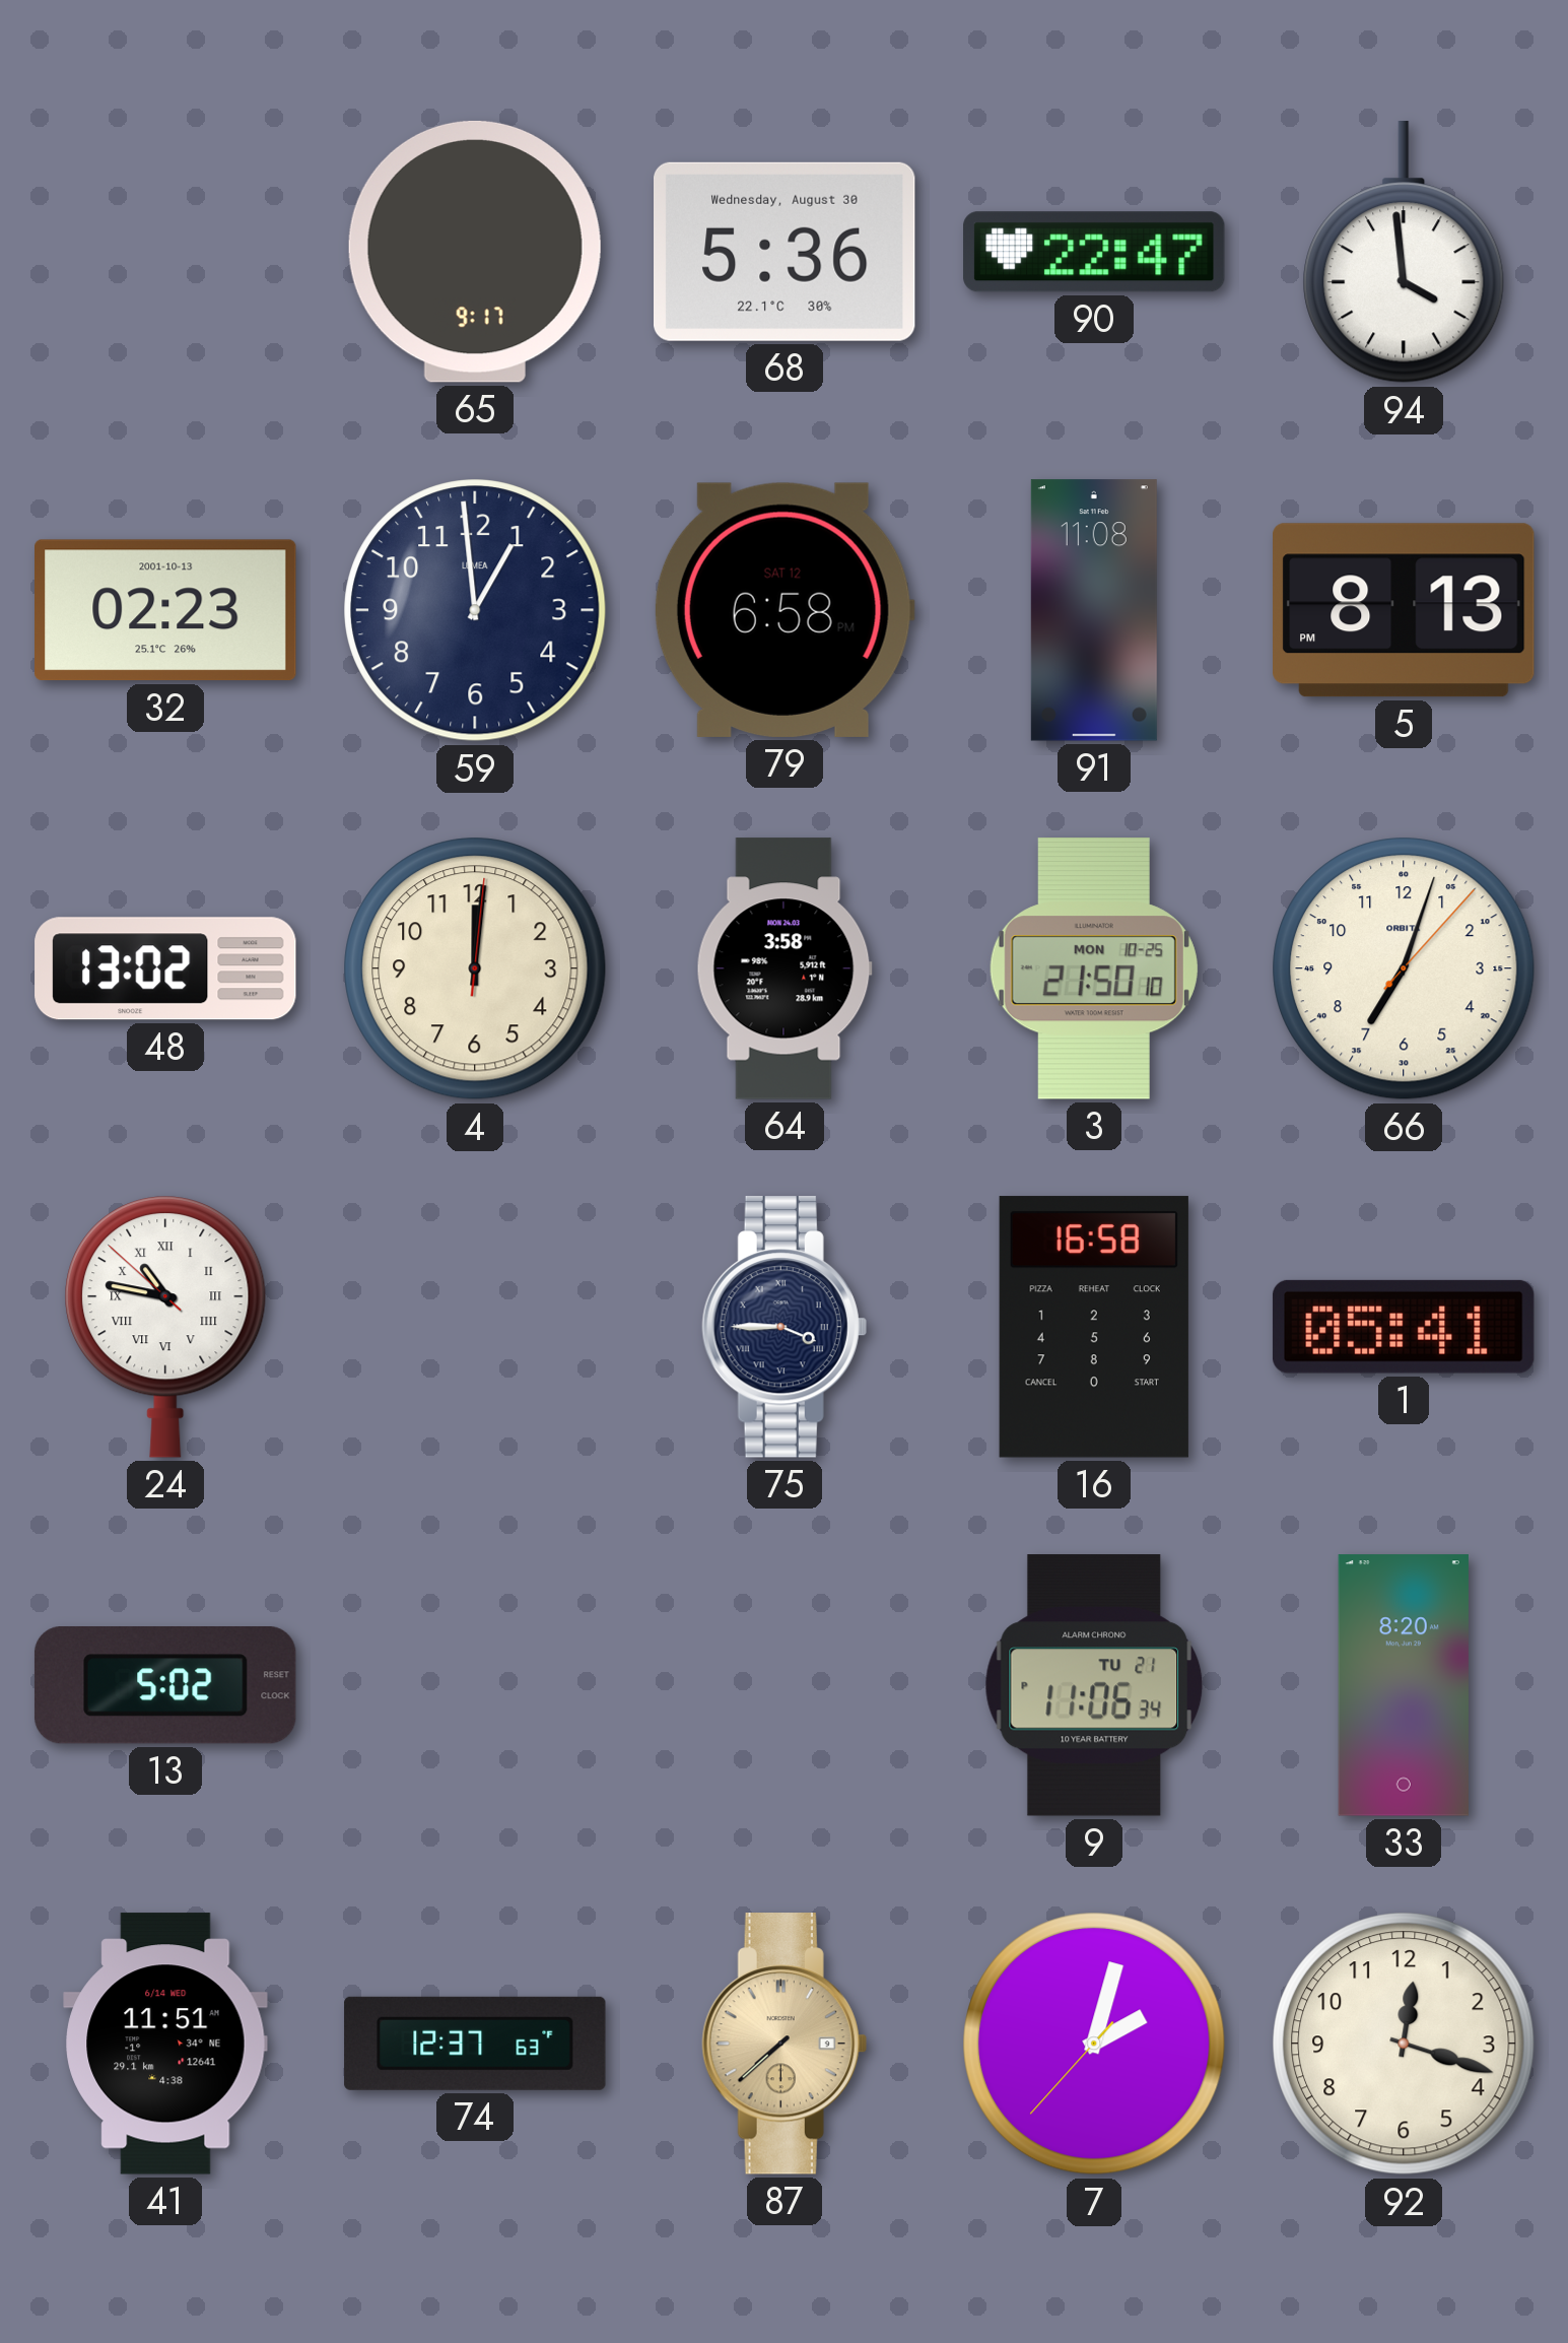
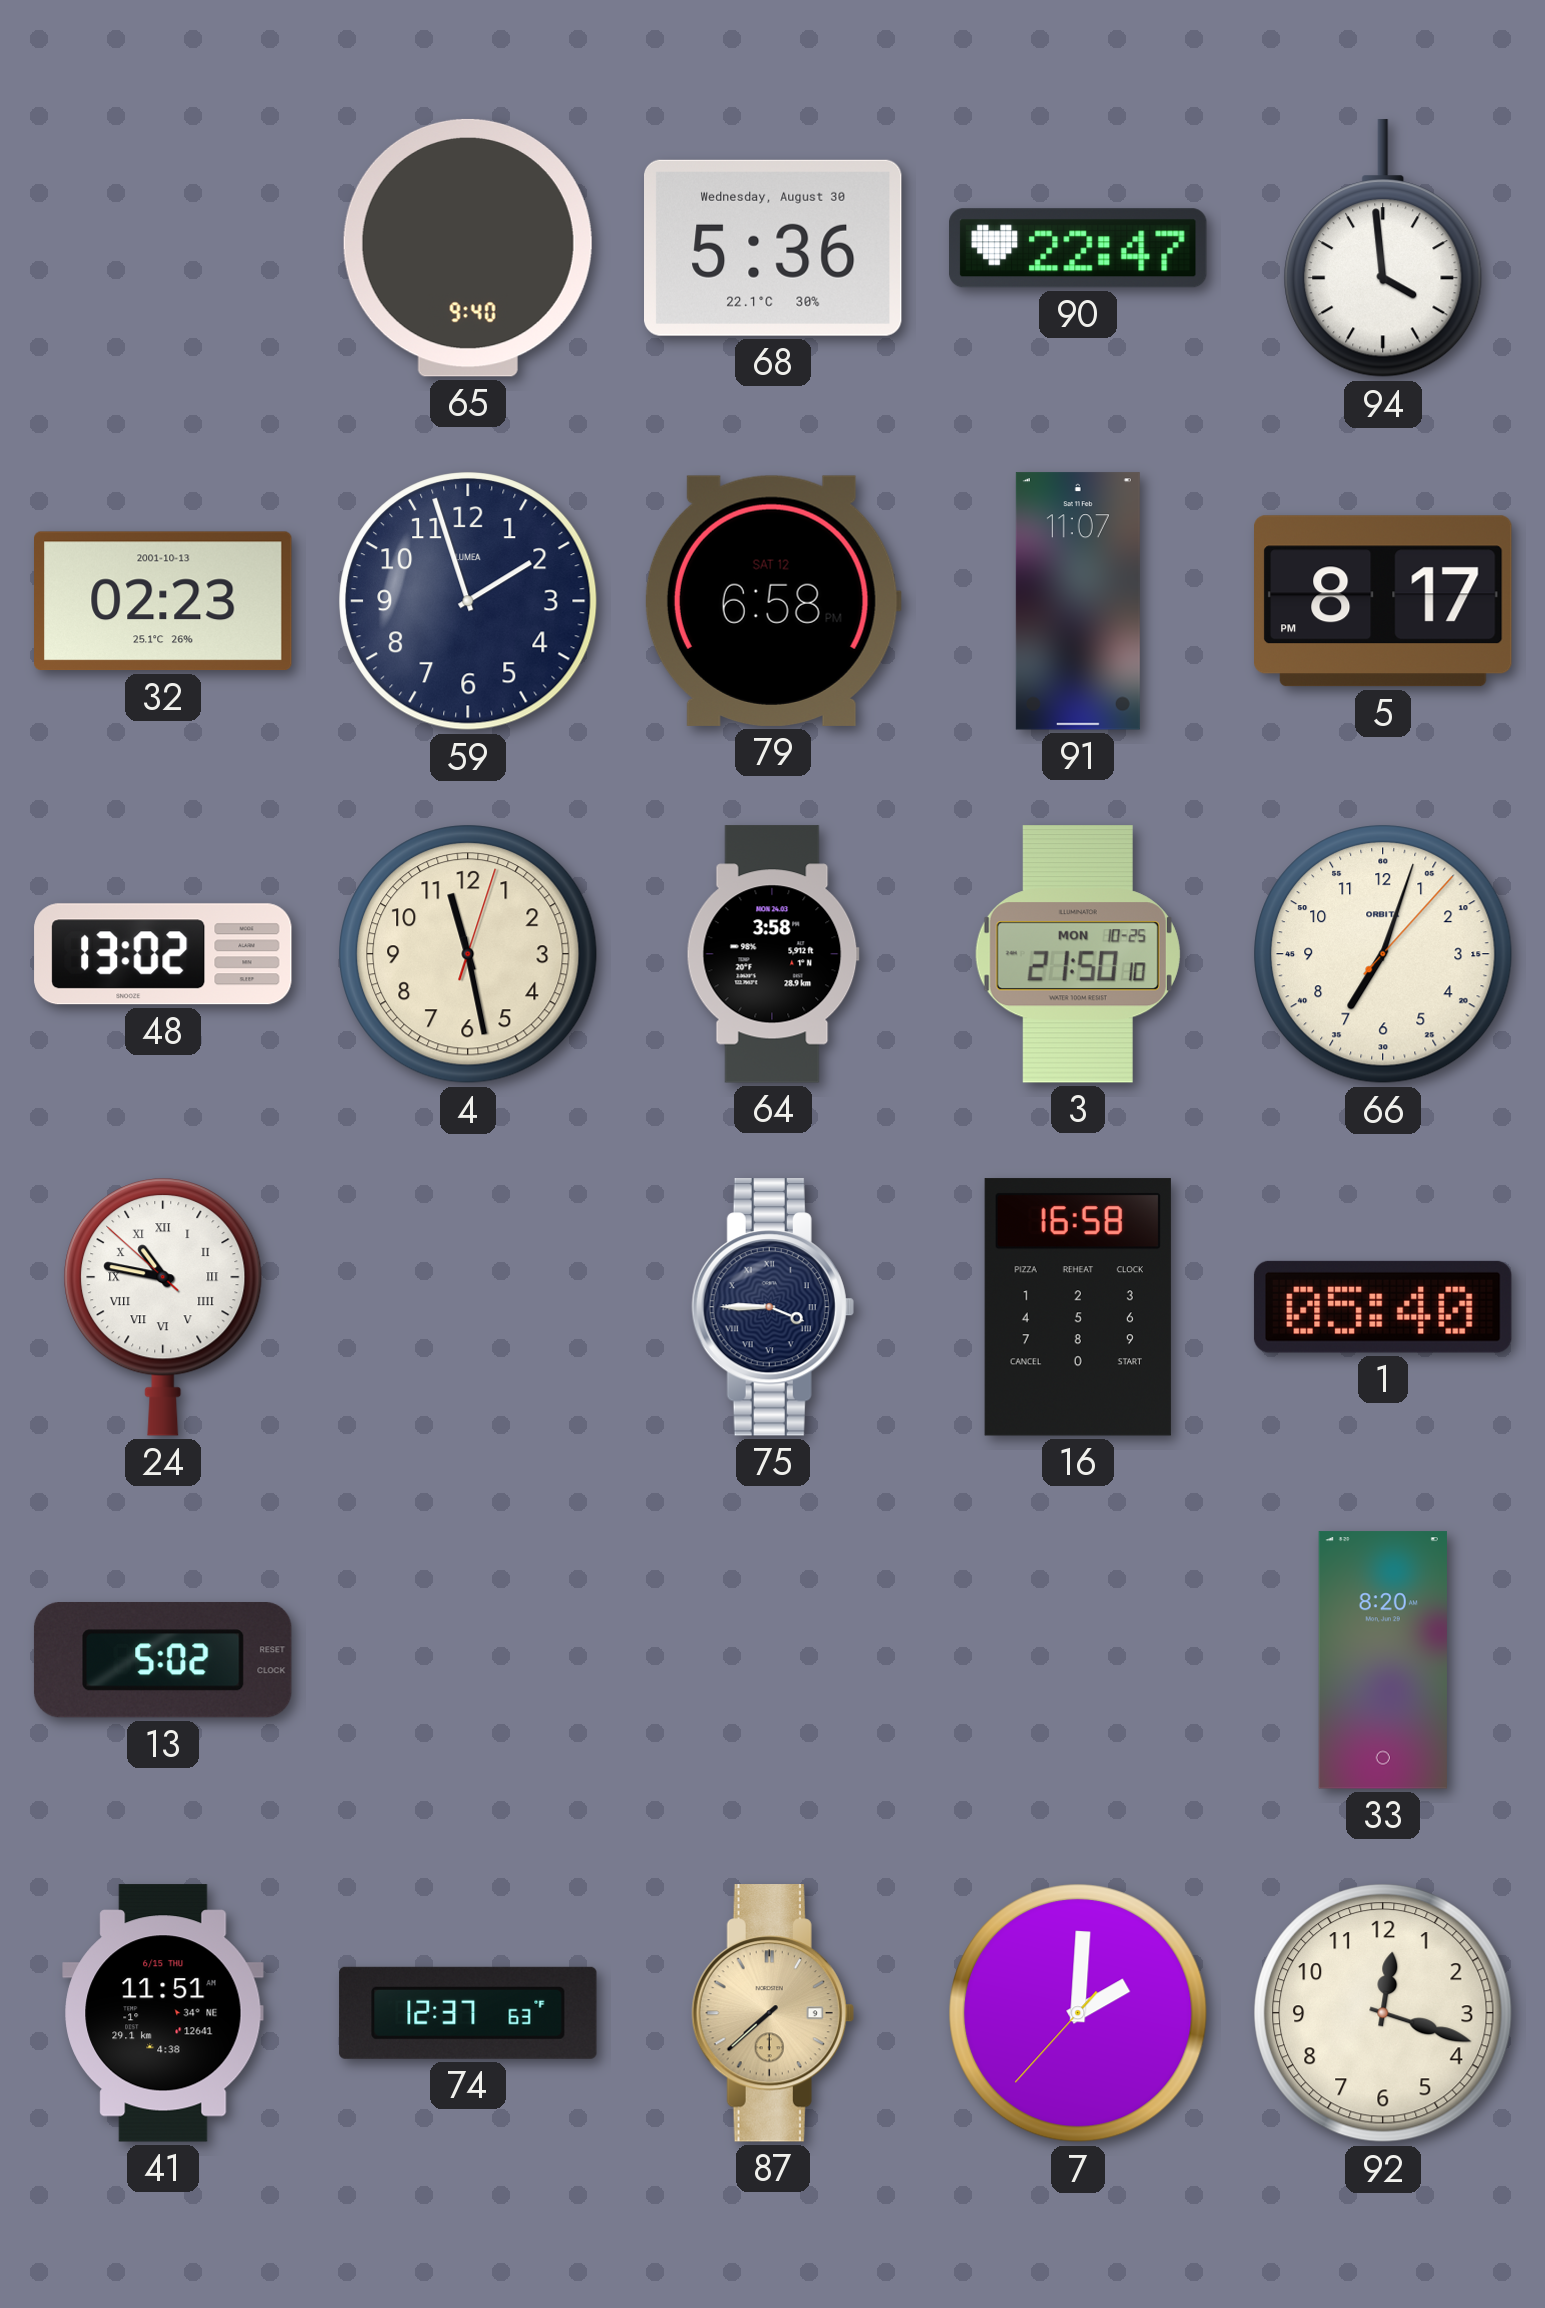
65: 9:17 -> 9:40 (468, 248)
59: 12:59 -> 1:57 (468, 601)
91: 11:08 -> 11:07 (1078, 601)
5: 8:13 -> 8:17 (1384, 601)
4: 12:01 -> 11:28 (468, 954)
1: 05:41 -> 05:40 (1383, 1307)
9: 11:06 -> none (1094, 1685)
41 date: 6/14 WED -> 6/15 THU (163, 2013)
7: 2:02 -> 2:00 (1078, 2013)
